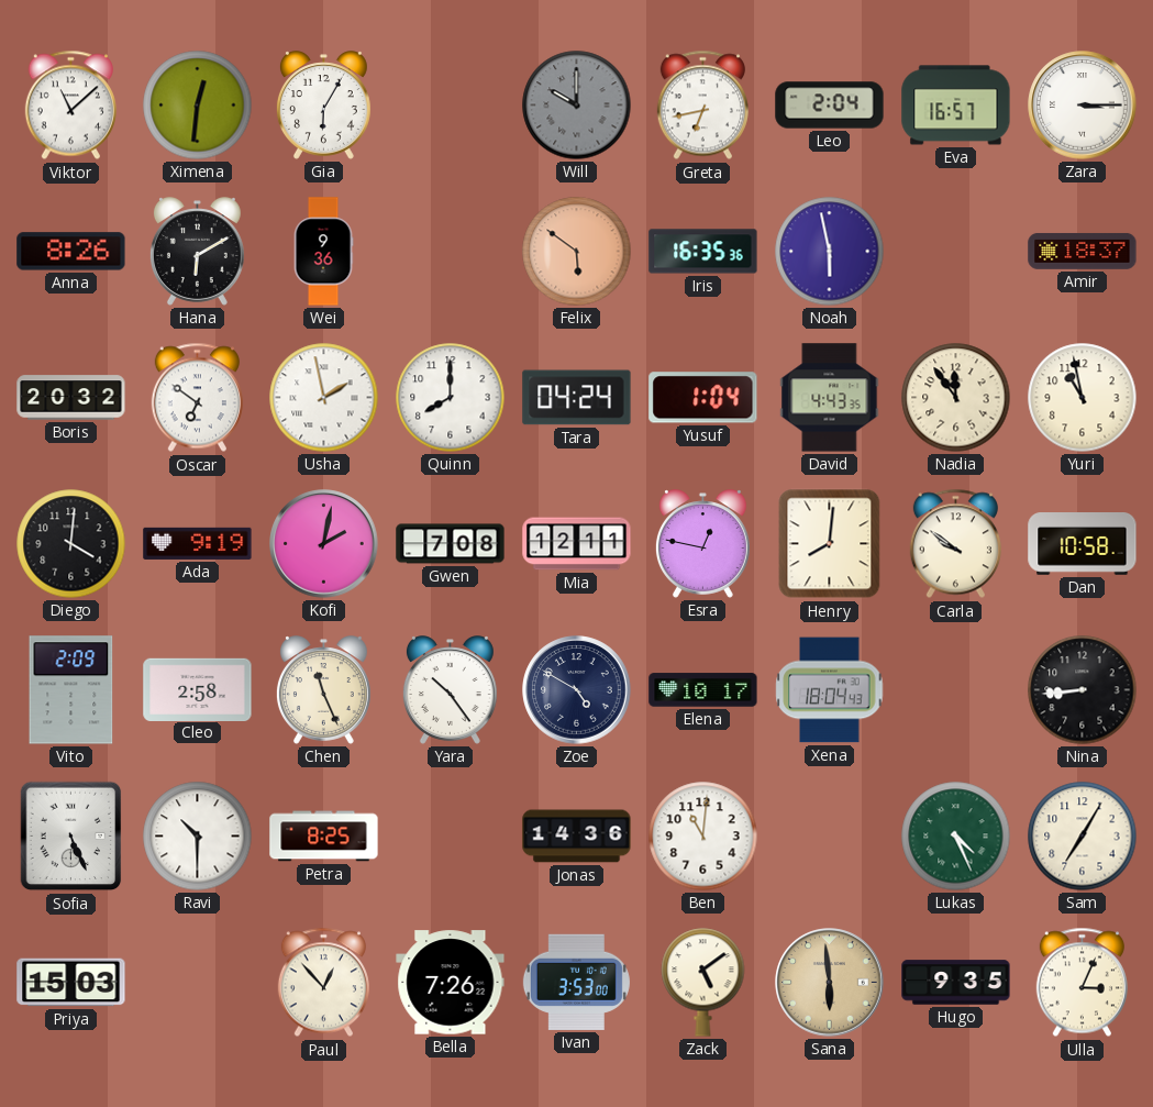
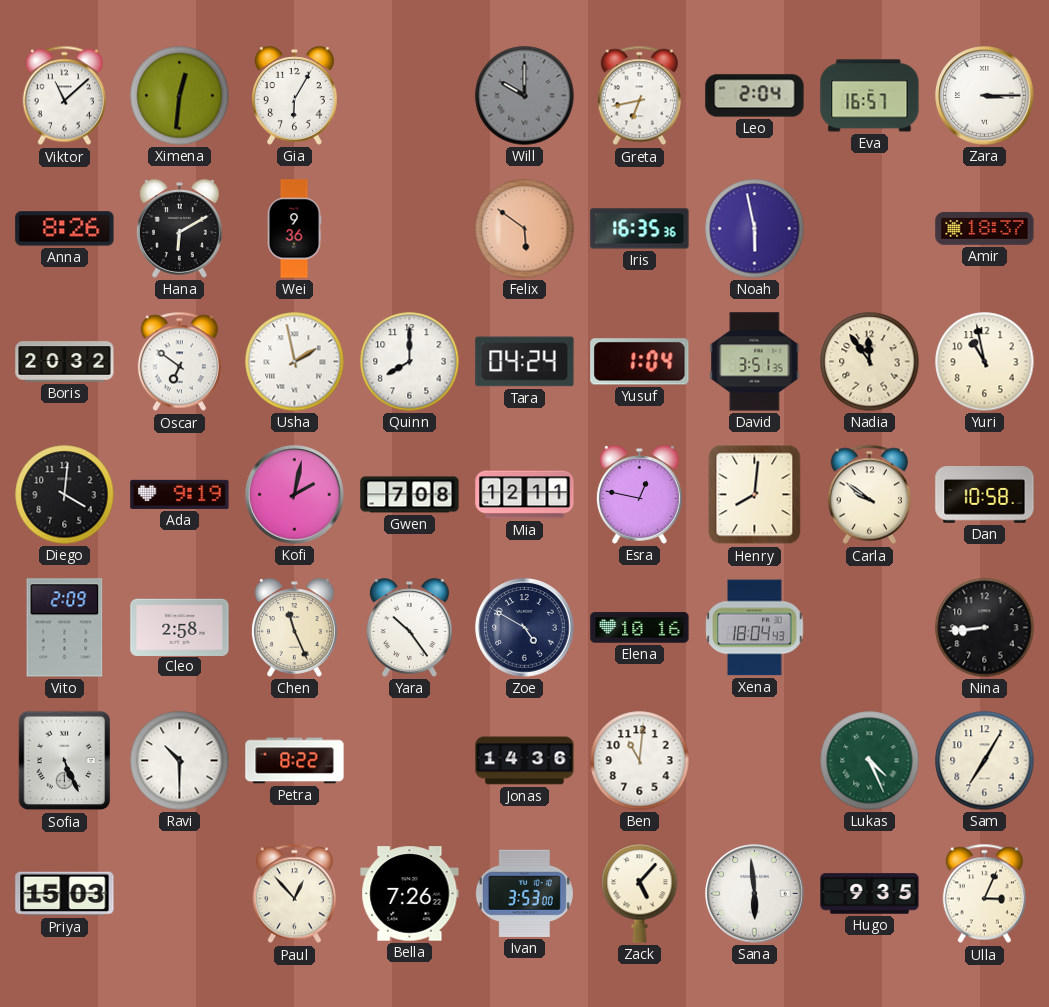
David: 4:43 -> 3:51 (755, 362)
Elena: 10:17 -> 10:16 (640, 628)
Petra: 8:25 -> 8:22 (295, 761)
Zack: 5:09 -> 5:07 (640, 894)
Sana dial: champagne -> white (755, 894)
